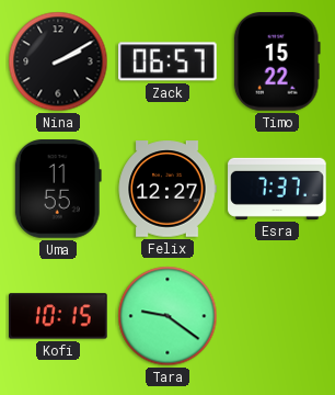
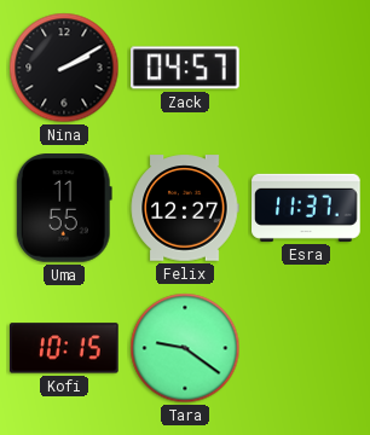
Zack: 06:57 -> 04:57 (186, 68)
Timo: 15:22 -> none (277, 63)
Esra: 7:37 -> 11:37 (306, 208)
